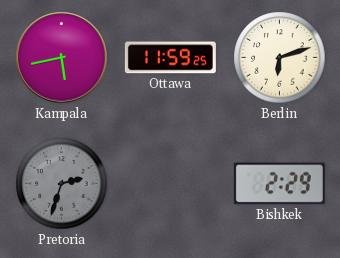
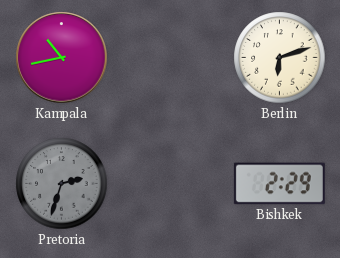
Kampala: 5:43 -> 10:43 (62, 58)
Ottawa: 11:59 -> none (170, 58)
